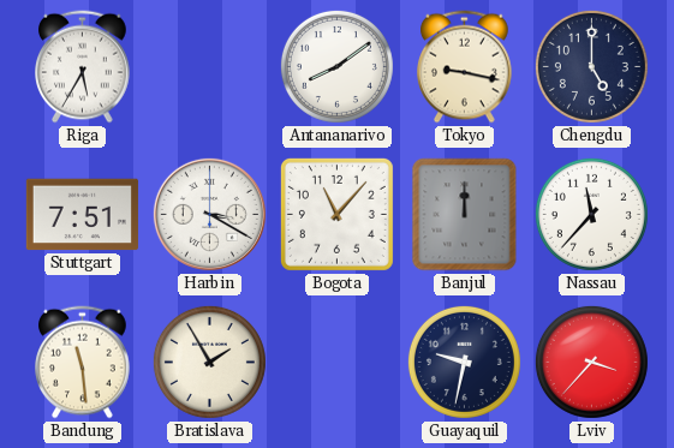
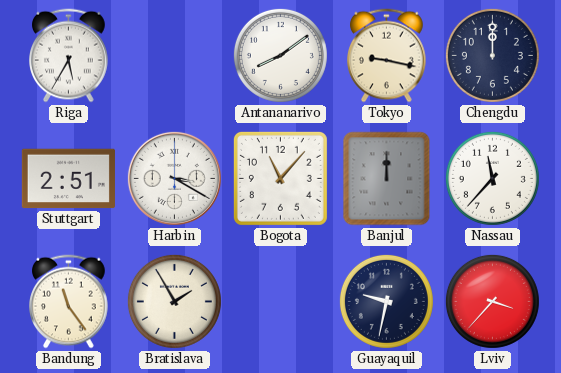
Chengdu: 5:00 -> 12:00 (492, 55)
Stuttgart: 7:51 -> 2:51 (68, 179)
Bandung: 11:29 -> 11:24 (69, 302)
